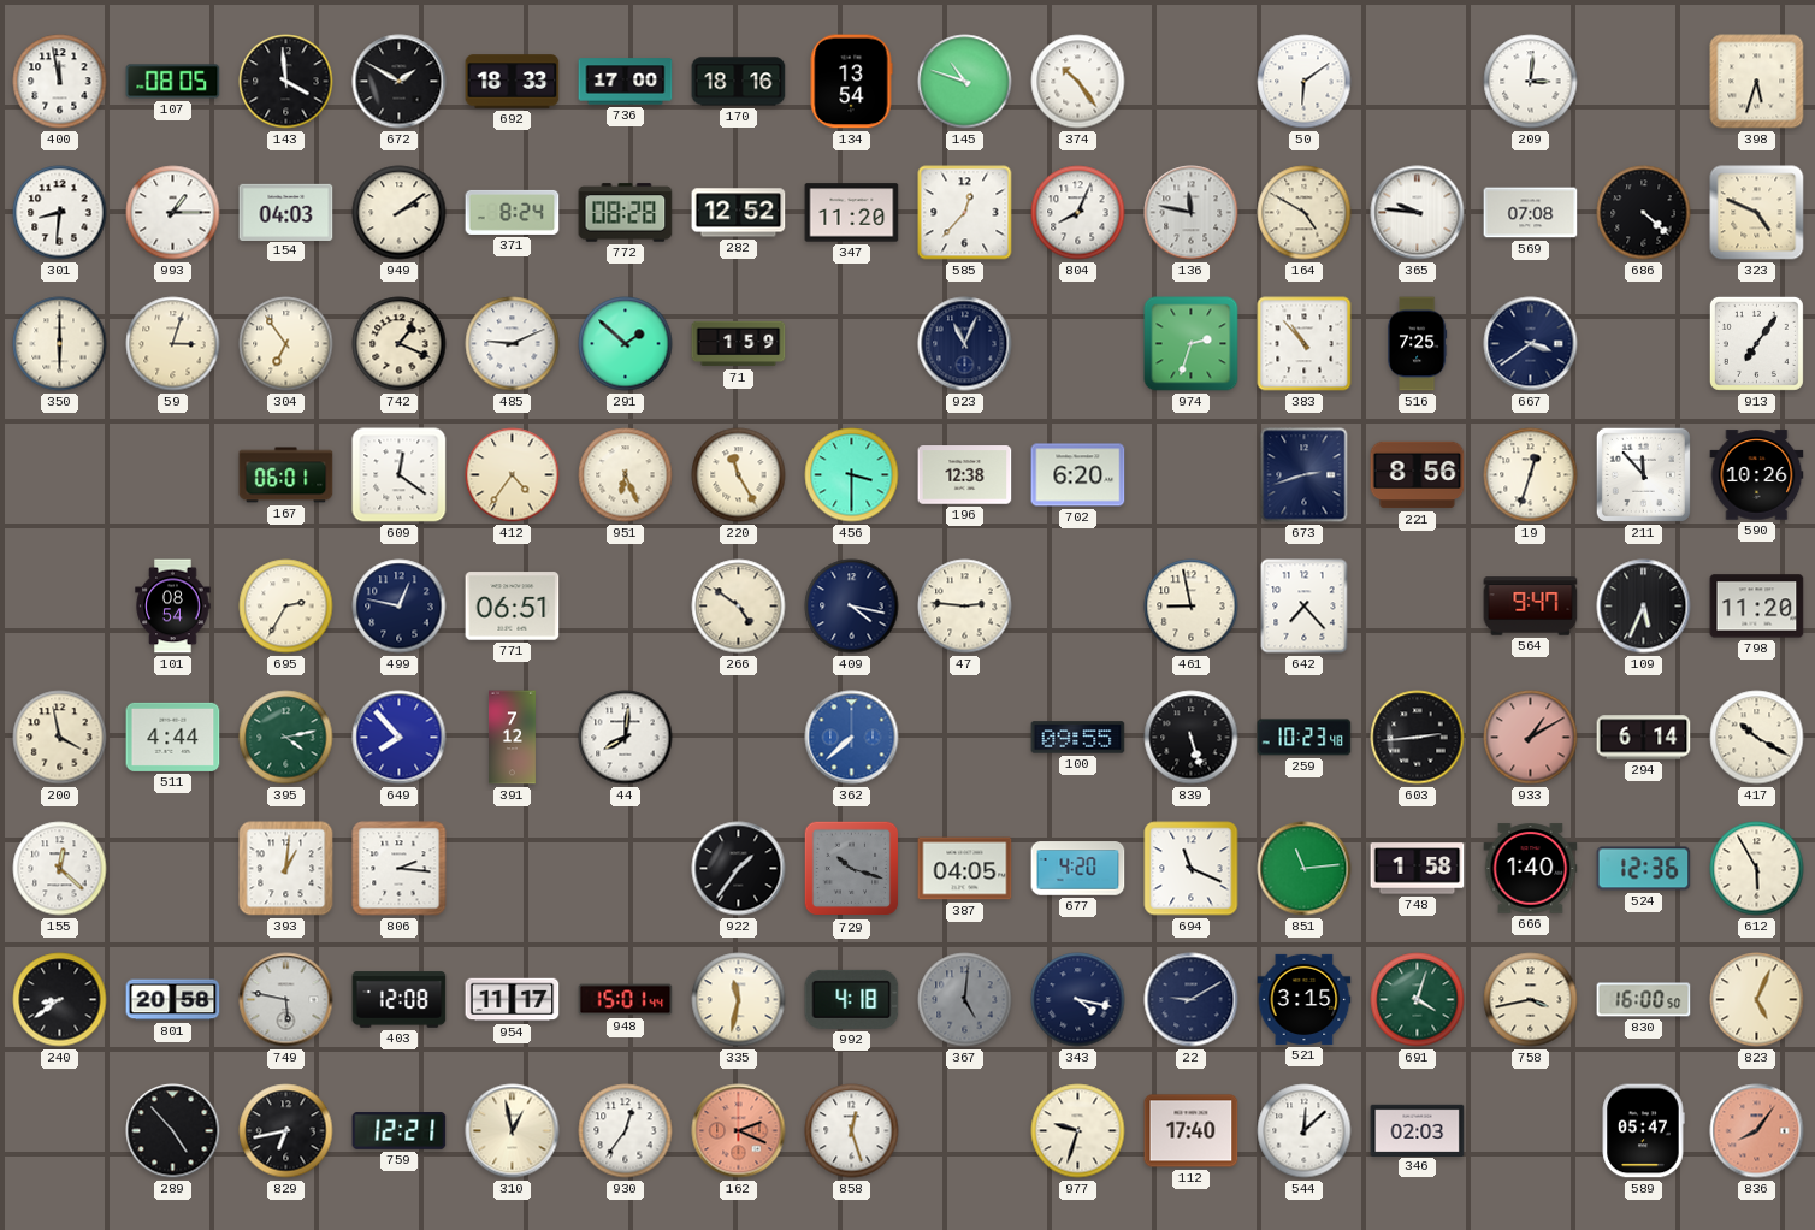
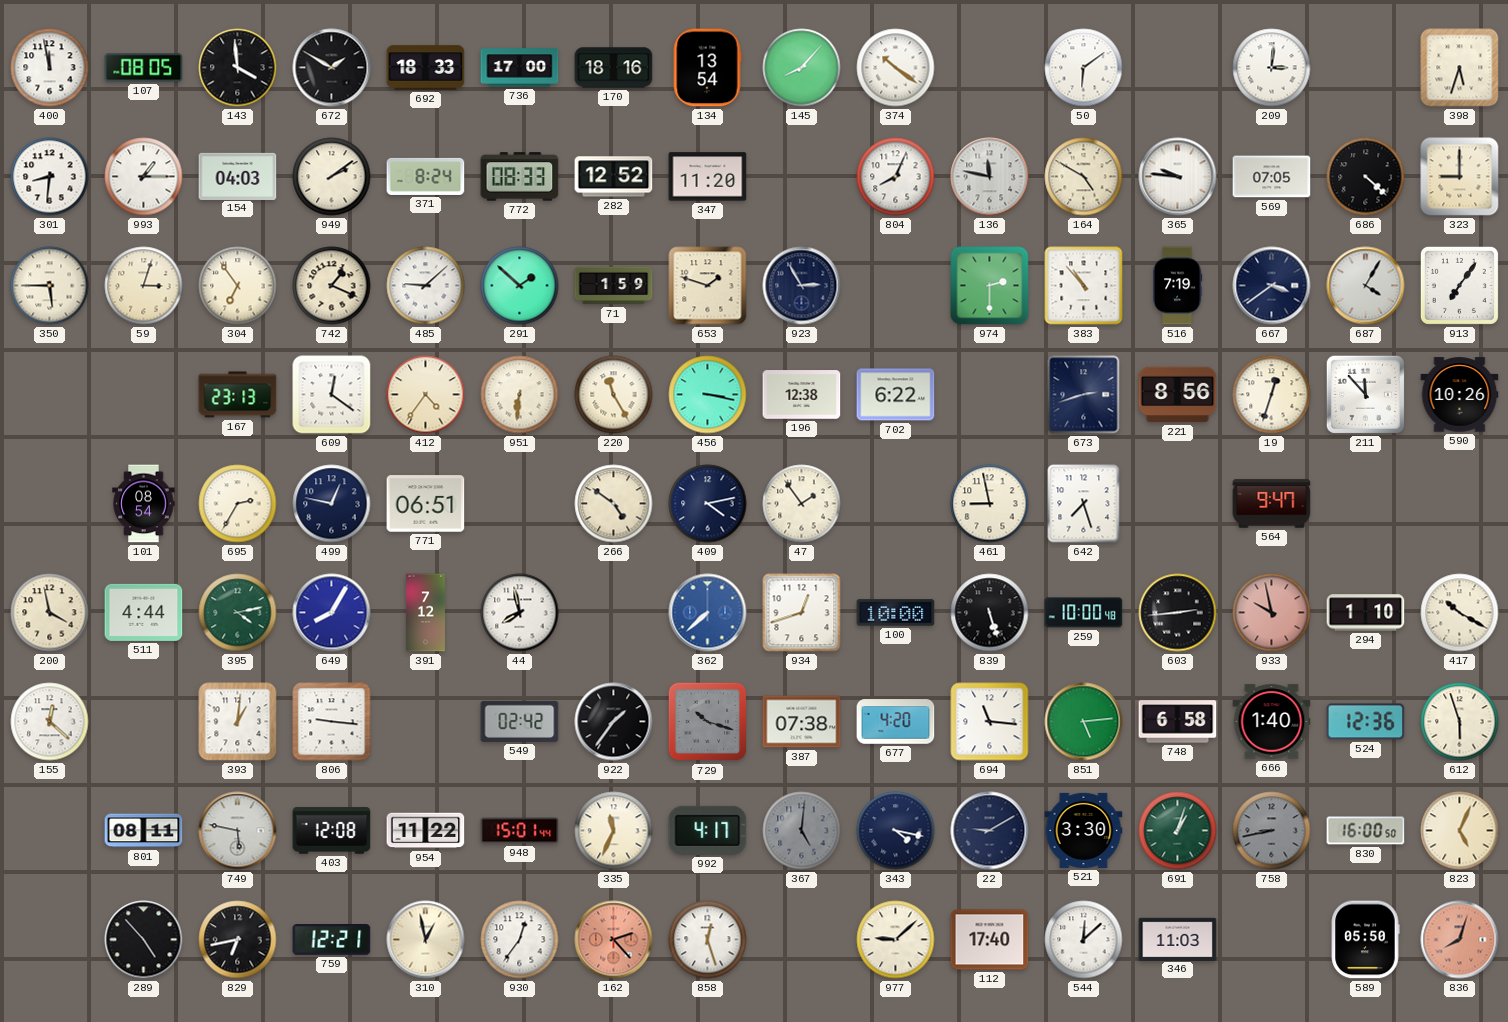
145: 10:48 -> 8:07 (802, 68)
374: 10:24 -> 10:21 (896, 68)
772: 08:28 -> 08:33 (520, 177)
585: 12:37 -> none (965, 213)
569: 07:08 -> 07:05 (1272, 177)
323: 4:49 -> 9:00 (1460, 177)
350: 6:00 -> 5:45 (50, 286)
485: 9:11 -> 9:08 (426, 286)
653: none -> 1:48 (708, 286)
923: 11:04 -> 2:55 (802, 286)
974: 2:33 -> 2:30 (990, 286)
516: 7:25 -> 7:19 (1178, 286)
687: none -> 4:05 (1366, 286)
167: 06:01 -> 23:13 (238, 395)
951: 6:26 -> 6:31 (520, 395)
456: 3:30 -> 3:17 (708, 395)
702: 6:20 -> 6:22 (896, 395)
409: 4:17 -> 4:13 (708, 504)
47: 2:46 -> 1:54 (802, 504)
642: 7:23 -> 7:27 (1084, 504)
109: 5:34 -> none (1644, 607)
798: 11:20 -> none (1757, 607)
649: 7:53 -> 8:05 (332, 613)
44: 8:01 -> 7:58 (520, 613)
934: none -> 12:42 (802, 613)
100: 09:55 -> 10:00 (896, 613)
259: 10:23 -> 10:00 (1084, 613)
933: 1:10 -> 9:58 (1272, 613)
294: 6:14 -> 1:10 (1366, 613)
806: 2:16 -> 9:16 (332, 722)
549: none -> 02:42 (520, 721)
387: 04:05 -> 07:38 (802, 722)
694: 11:19 -> 11:16 (990, 722)
851: 11:14 -> 5:14 (1084, 722)
748: 1:58 -> 6:58 (1178, 722)
612: 5:55 -> 5:57 (1460, 722)
240: 8:39 -> none (60, 1000)
801: 20:58 -> 08:11 (144, 831)
954: 11:17 -> 11:22 (426, 831)
335: 11:32 -> 11:34 (614, 831)
992: 4:18 -> 4:17 (708, 830)
521: 3:15 -> 3:30 (1084, 830)
691: 4:03 -> 1:03 (1178, 831)
758: 3:43 -> 8:43 (1272, 831)
758 dial: cream -> grey (1272, 831)
162: 2:19 -> 2:23 (614, 940)
977: 9:33 -> 9:08 (896, 940)
346: 02:03 -> 11:03 (1178, 939)
589: 05:47 -> 05:50 (1365, 940)
836: 8:06 -> 8:03 (1460, 940)
